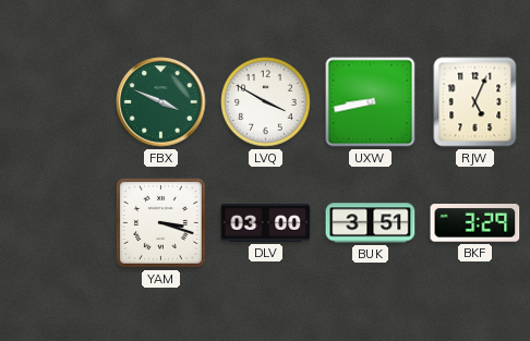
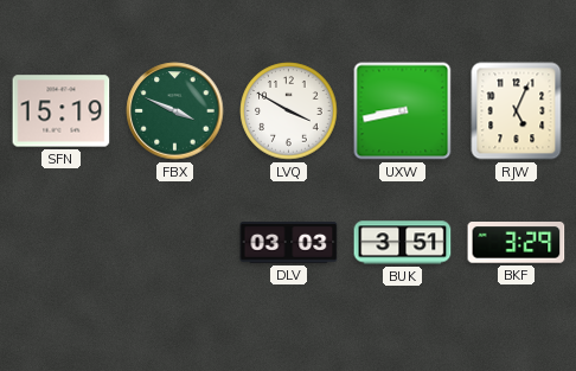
SFN: none -> 15:19 (62, 111)
YAM: 3:18 -> none (160, 222)
DLV: 03:00 -> 03:03 (289, 243)
